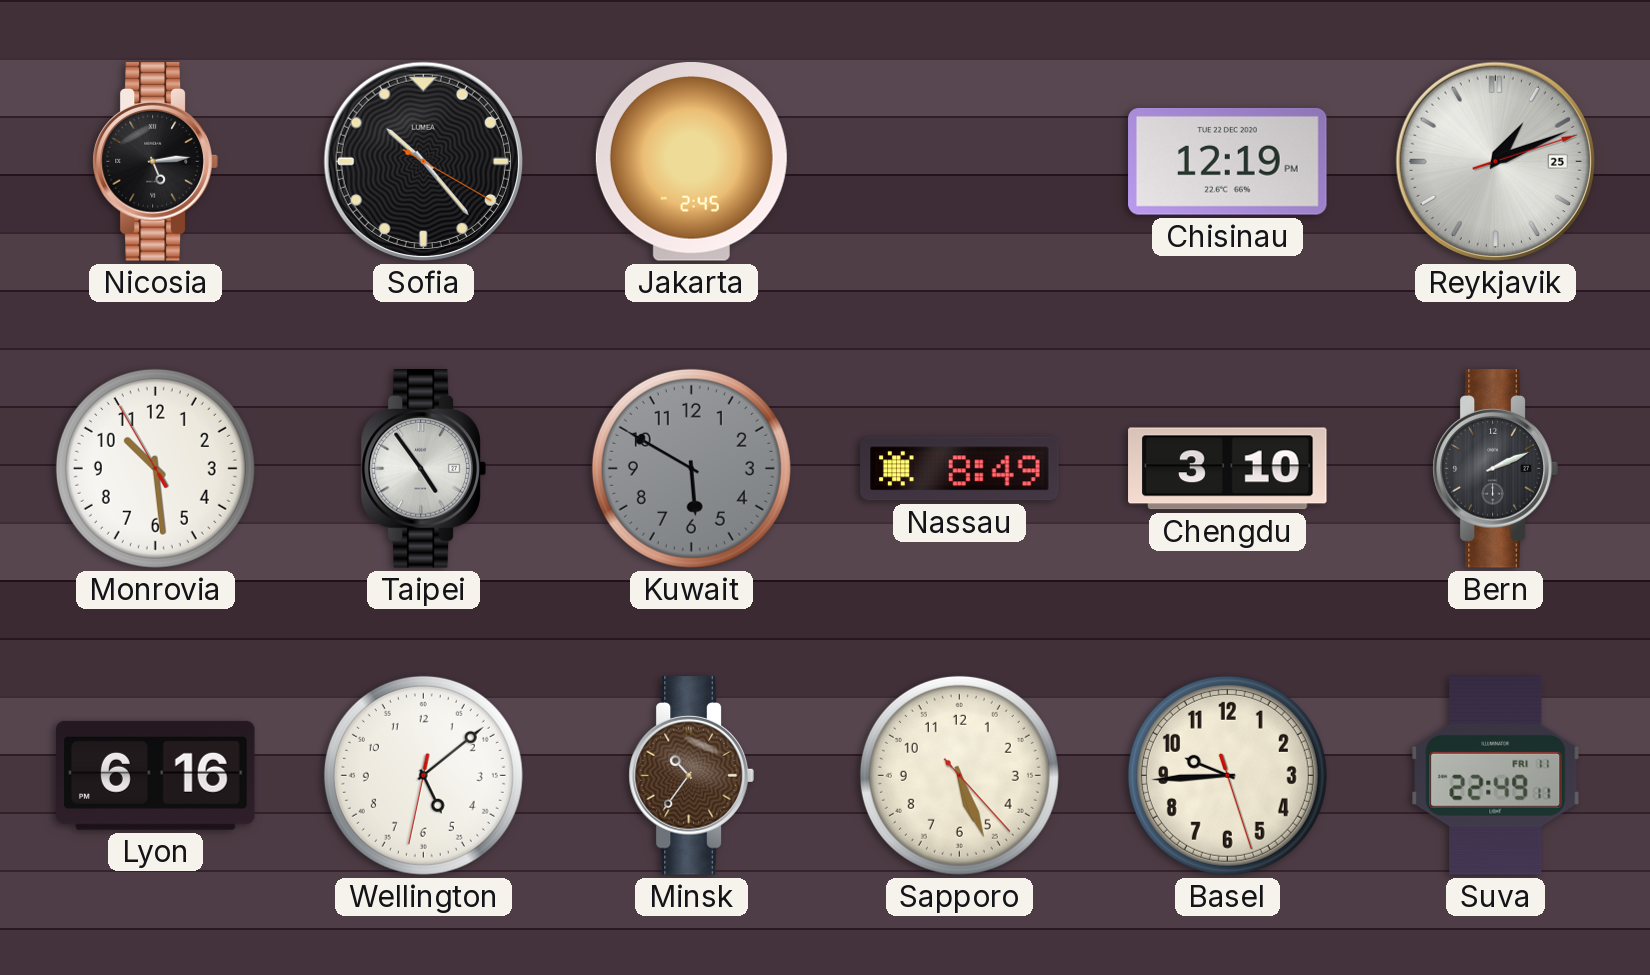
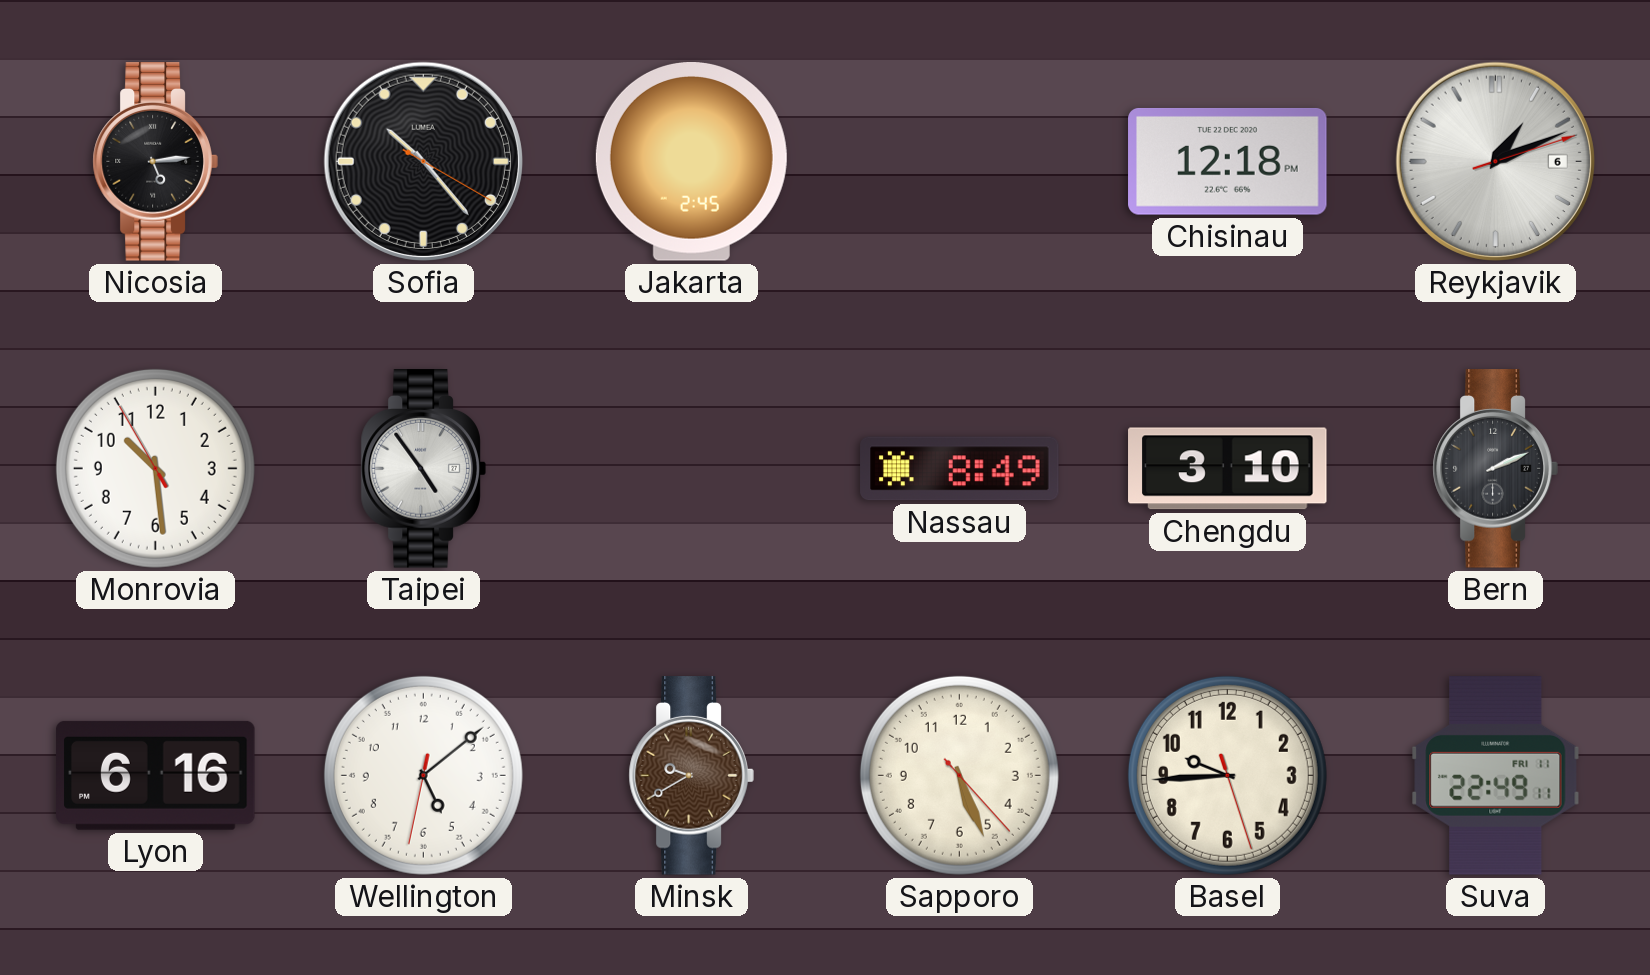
Chisinau: 12:19 -> 12:18 (1228, 161)
Reykjavik date: 25 -> 6 (1495, 161)
Kuwait: 5:50 -> none (691, 468)
Minsk: 10:36 -> 9:40 (691, 776)
